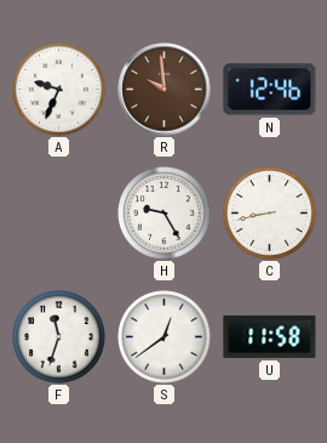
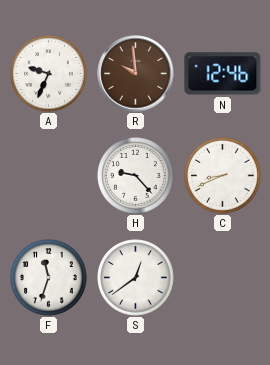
H: 9:25 -> 9:23 (136, 176)
C: 8:43 -> 8:41 (223, 176)
U: 11:58 -> none (270, 336)
